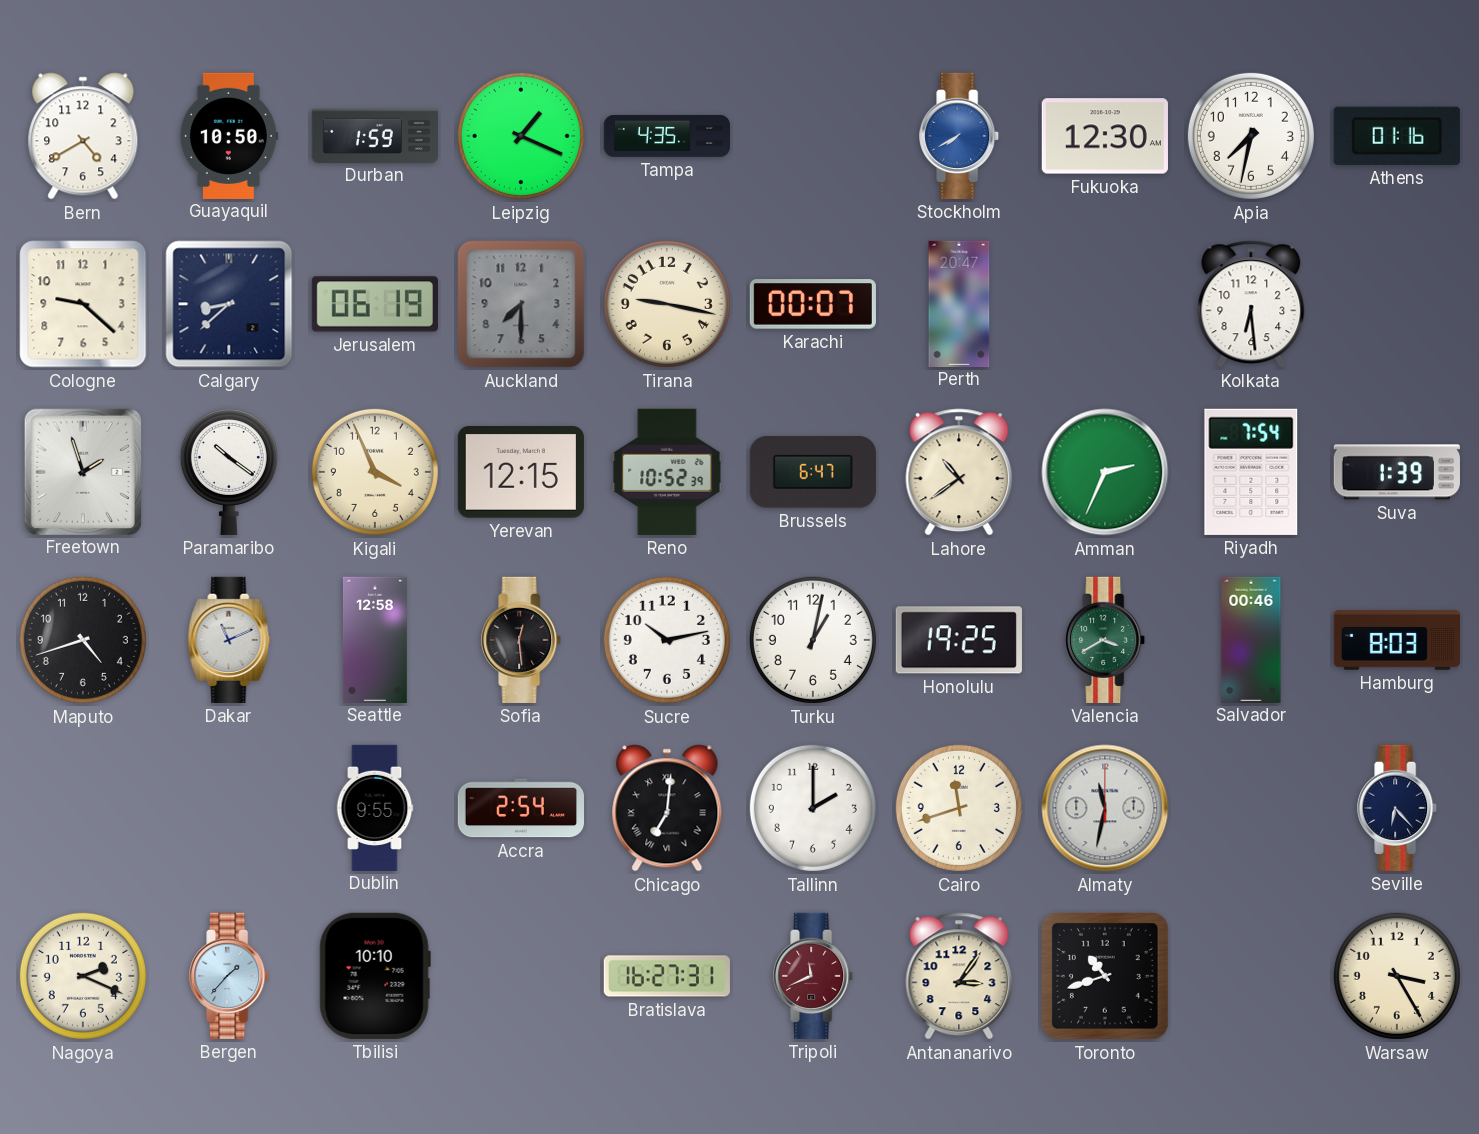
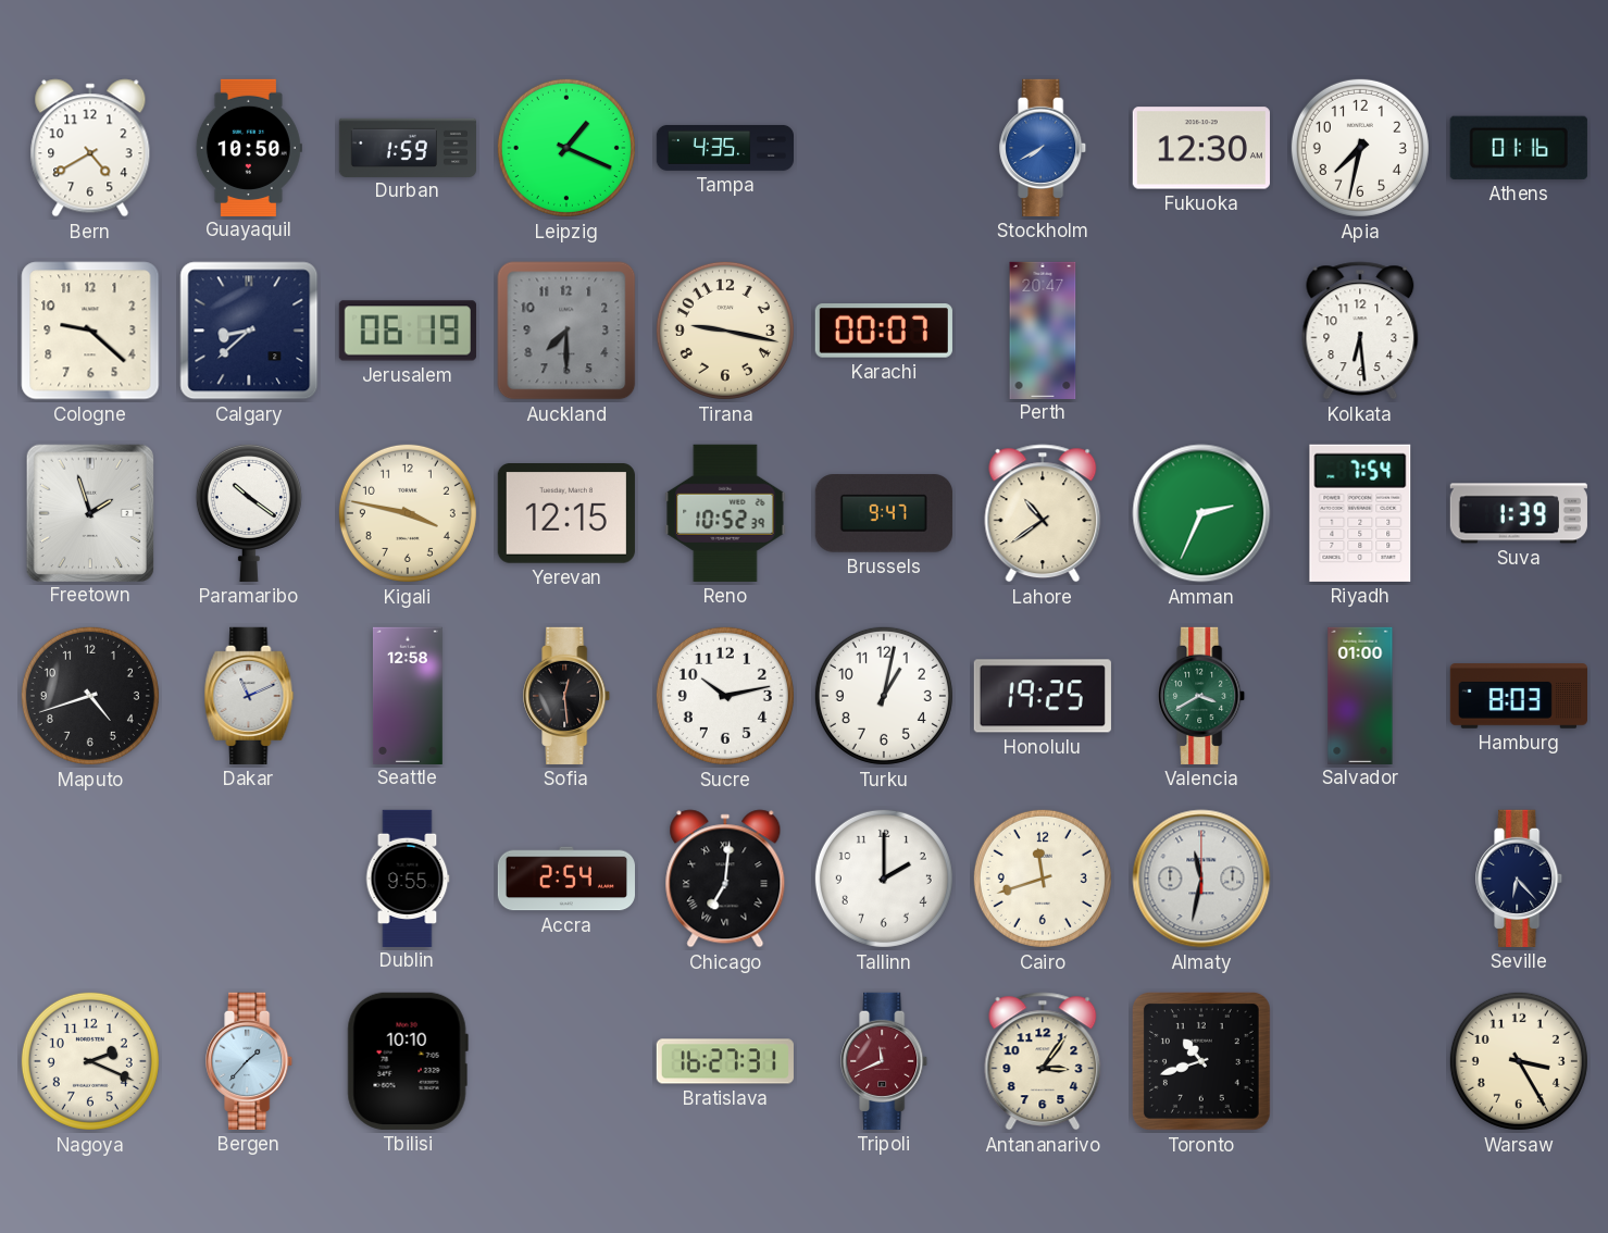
Kigali: 3:56 -> 3:47 (408, 513)
Brussels: 6:47 -> 9:47 (884, 513)
Salvador: 00:46 -> 01:00 (1360, 695)
